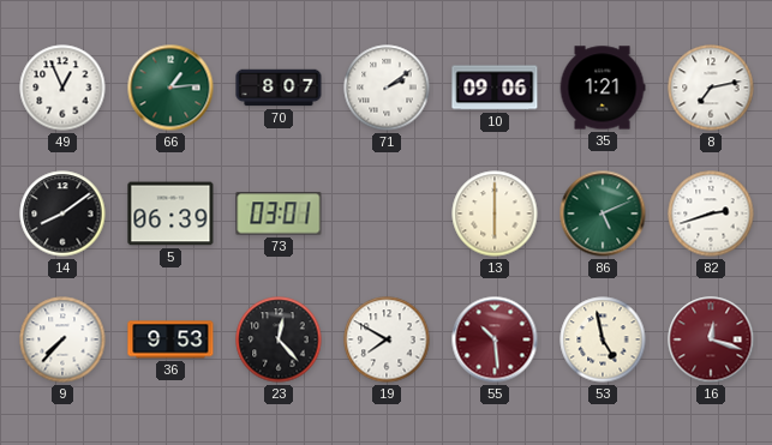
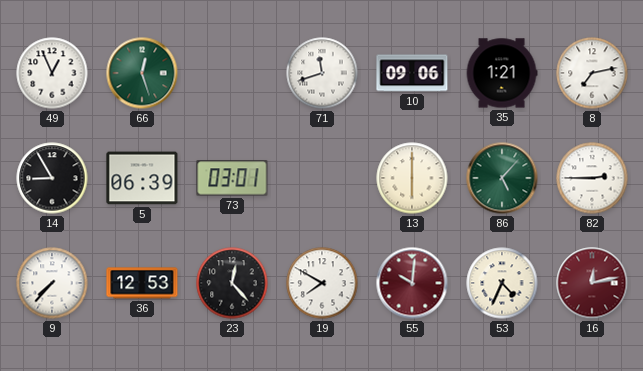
66: 1:14 -> 12:27 (142, 73)
70: 8:07 -> none (279, 88)
71: 2:09 -> 11:42 (322, 73)
14: 8:09 -> 8:55 (52, 178)
86: 5:11 -> 5:07 (502, 178)
82: 2:42 -> 2:45 (592, 178)
36: 9:53 -> 12:53 (142, 283)
55: 10:29 -> 10:01 (412, 283)
53: 4:58 -> 4:34 (502, 283)
16: 12:18 -> 12:13 (592, 283)
